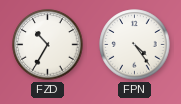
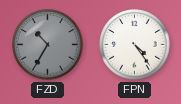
FZD dial: white -> grey (48, 45)
